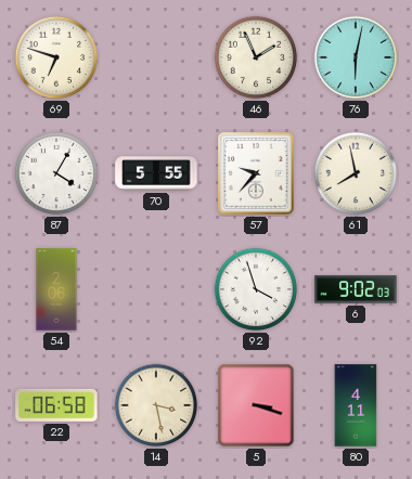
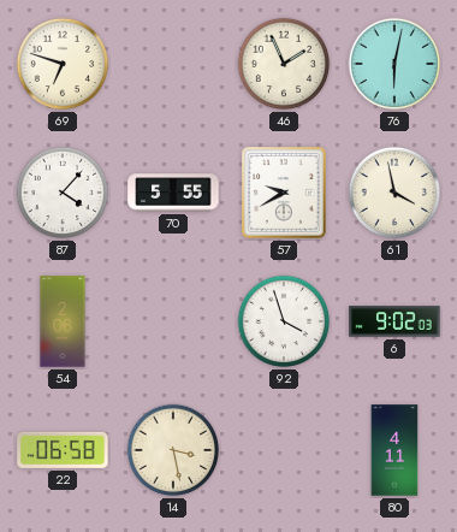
87: 4:05 -> 4:07 (63, 193)
57: 9:37 -> 9:40 (285, 194)
61: 7:58 -> 3:58 (394, 193)
5: 3:18 -> none (256, 405)
